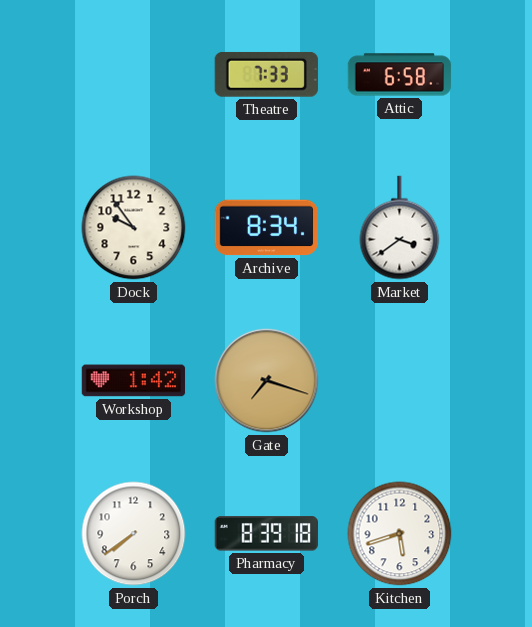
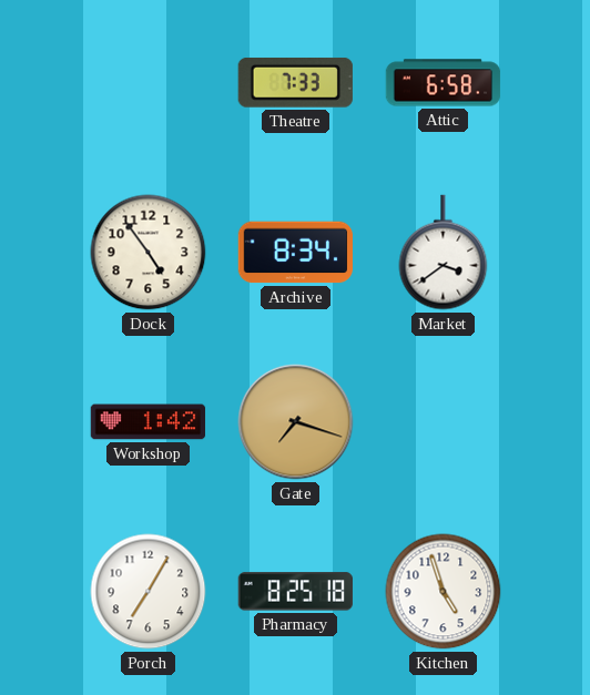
Dock: 9:54 -> 4:54 (149, 253)
Porch: 7:39 -> 7:05 (149, 592)
Pharmacy: 8:39 -> 8:25 (295, 592)
Kitchen: 5:42 -> 4:57 (444, 592)
